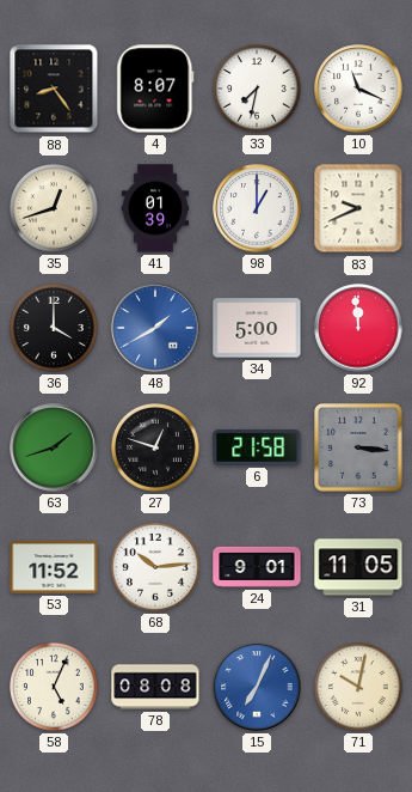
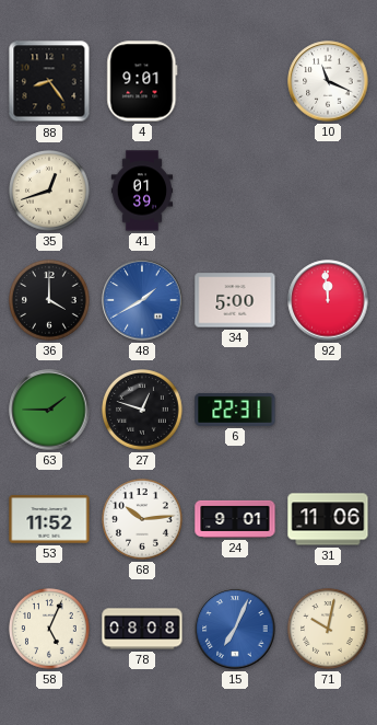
4: 8:07 -> 9:01 (142, 81)
33: 7:32 -> none (258, 90)
98: 1:00 -> none (257, 208)
83: 9:41 -> none (358, 208)
63: 1:42 -> 1:45 (49, 410)
6: 21:58 -> 22:31 (235, 410)
73: 3:16 -> none (359, 449)
31: 11:05 -> 11:06 (328, 519)
